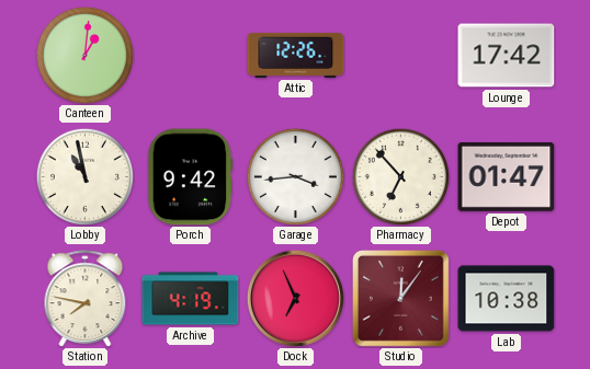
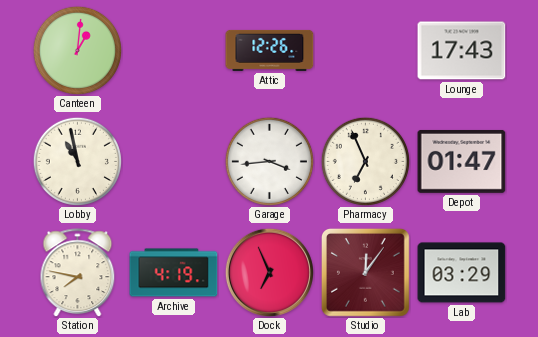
Lounge: 17:42 -> 17:43 (462, 51)
Porch: 9:42 -> none (191, 177)
Pharmacy: 6:53 -> 6:56 (365, 161)
Lab: 10:38 -> 03:29 (462, 273)
